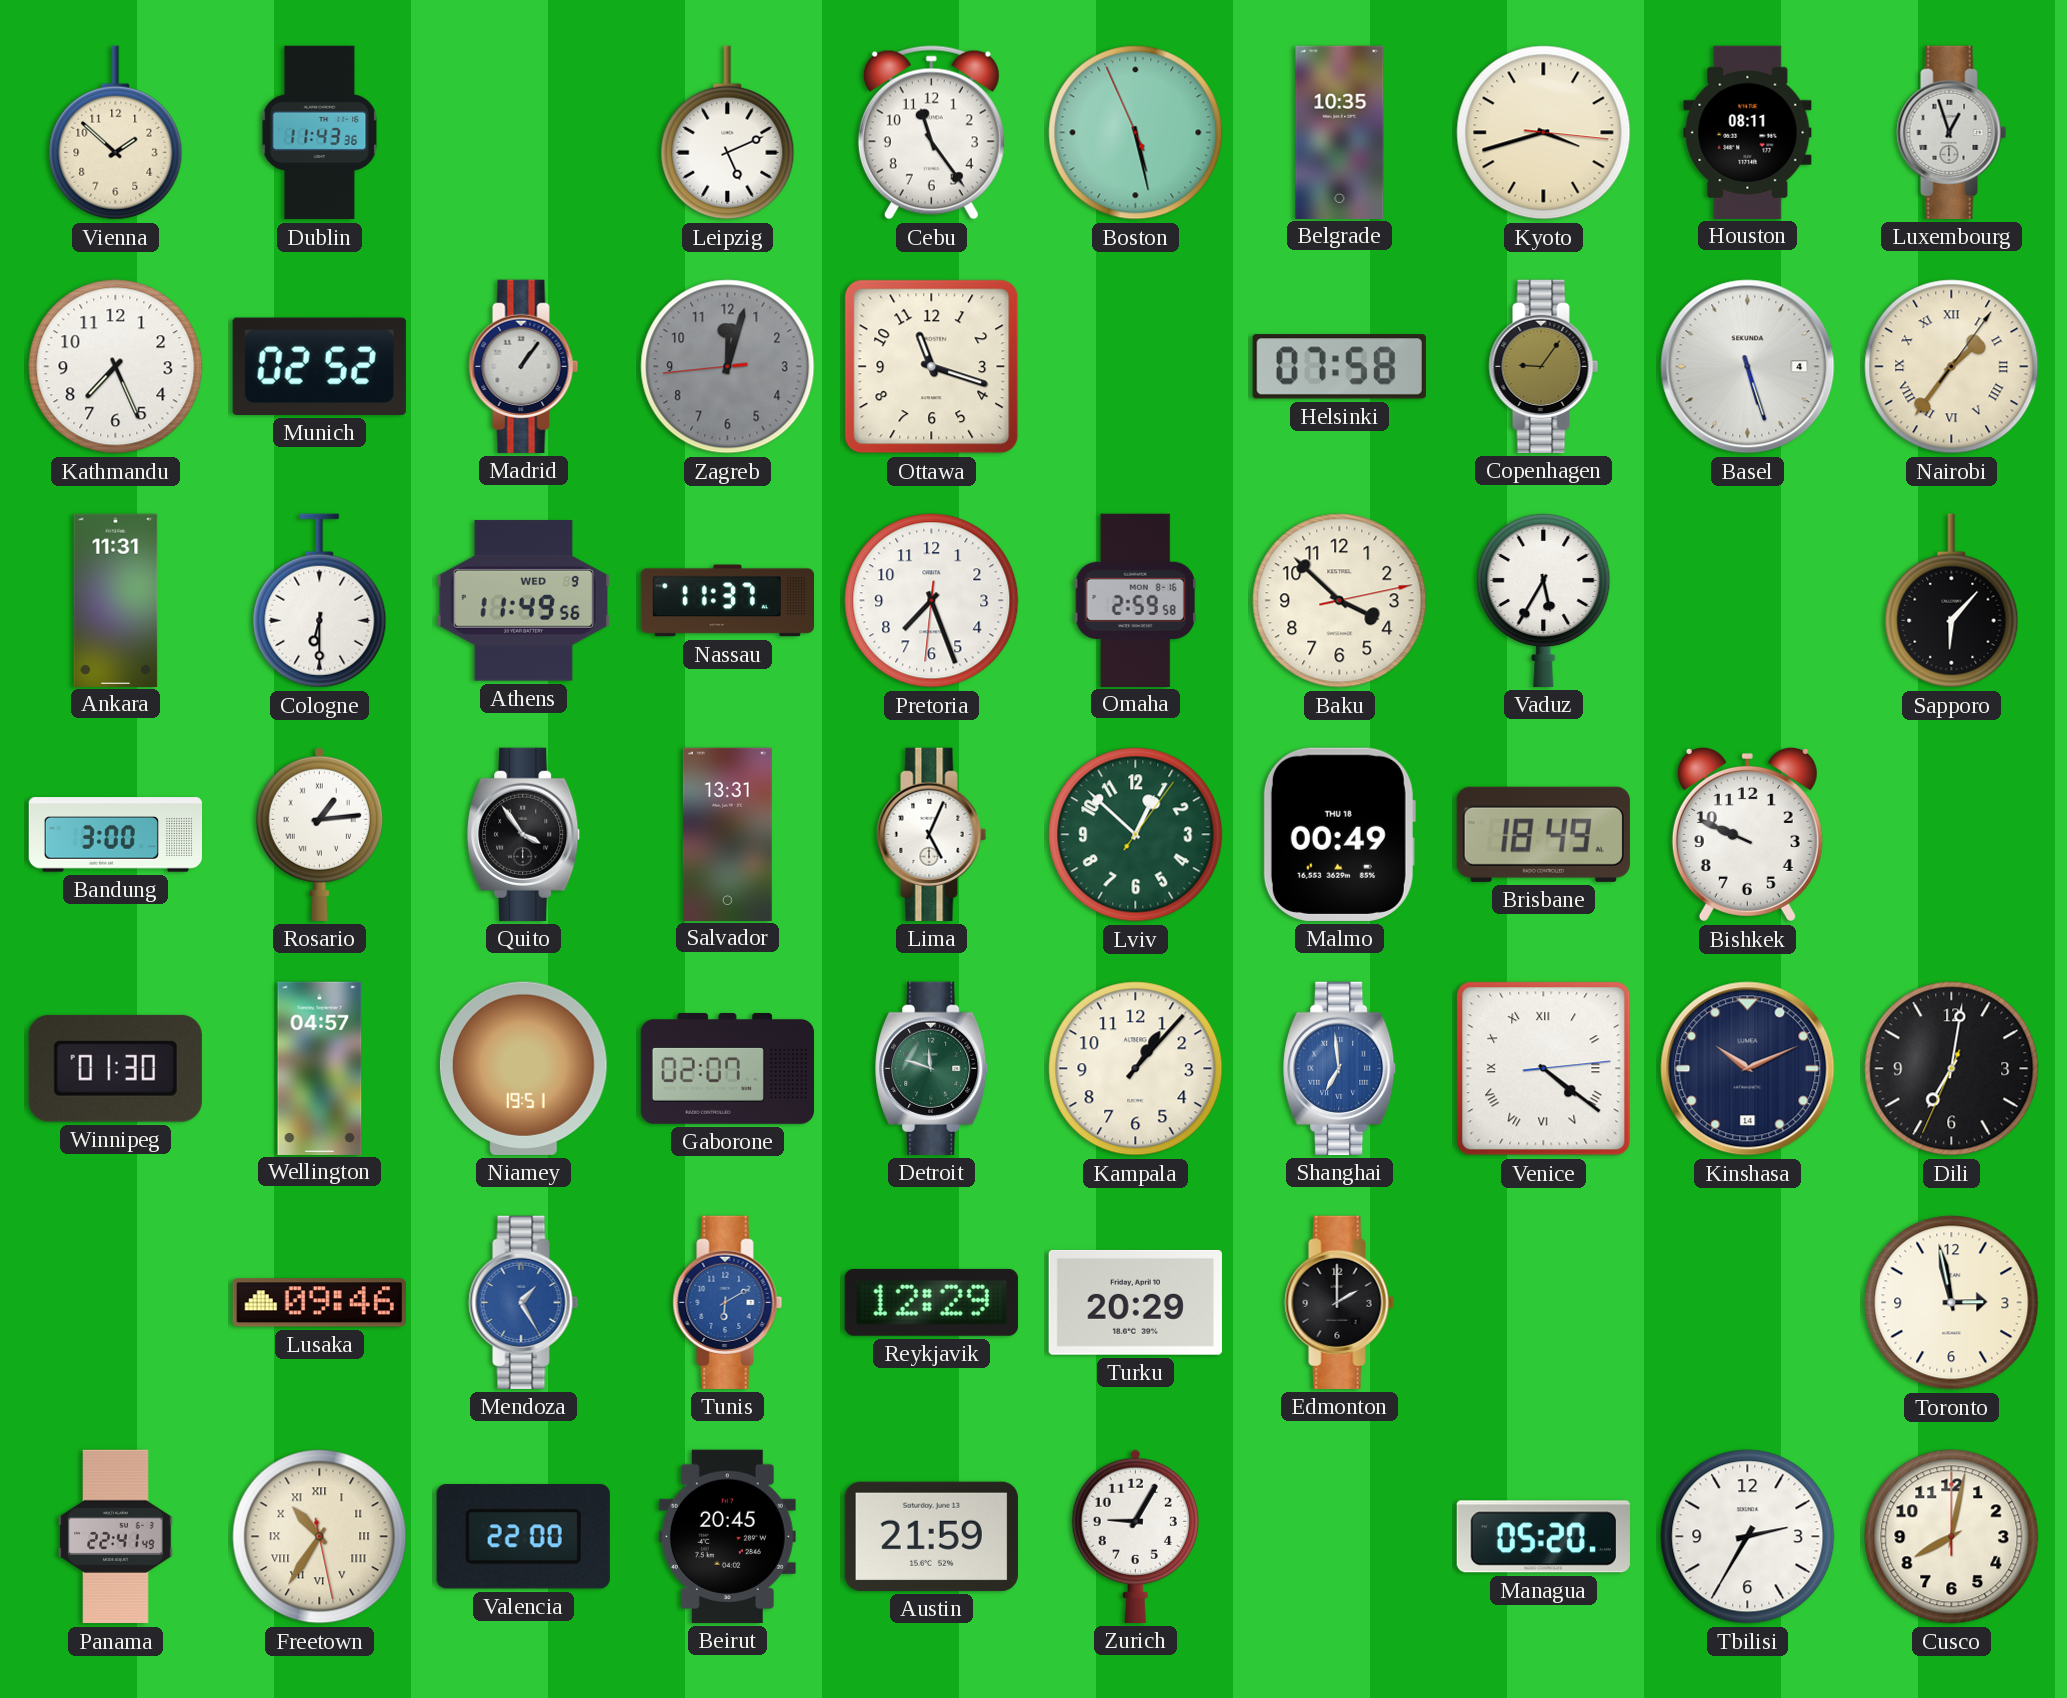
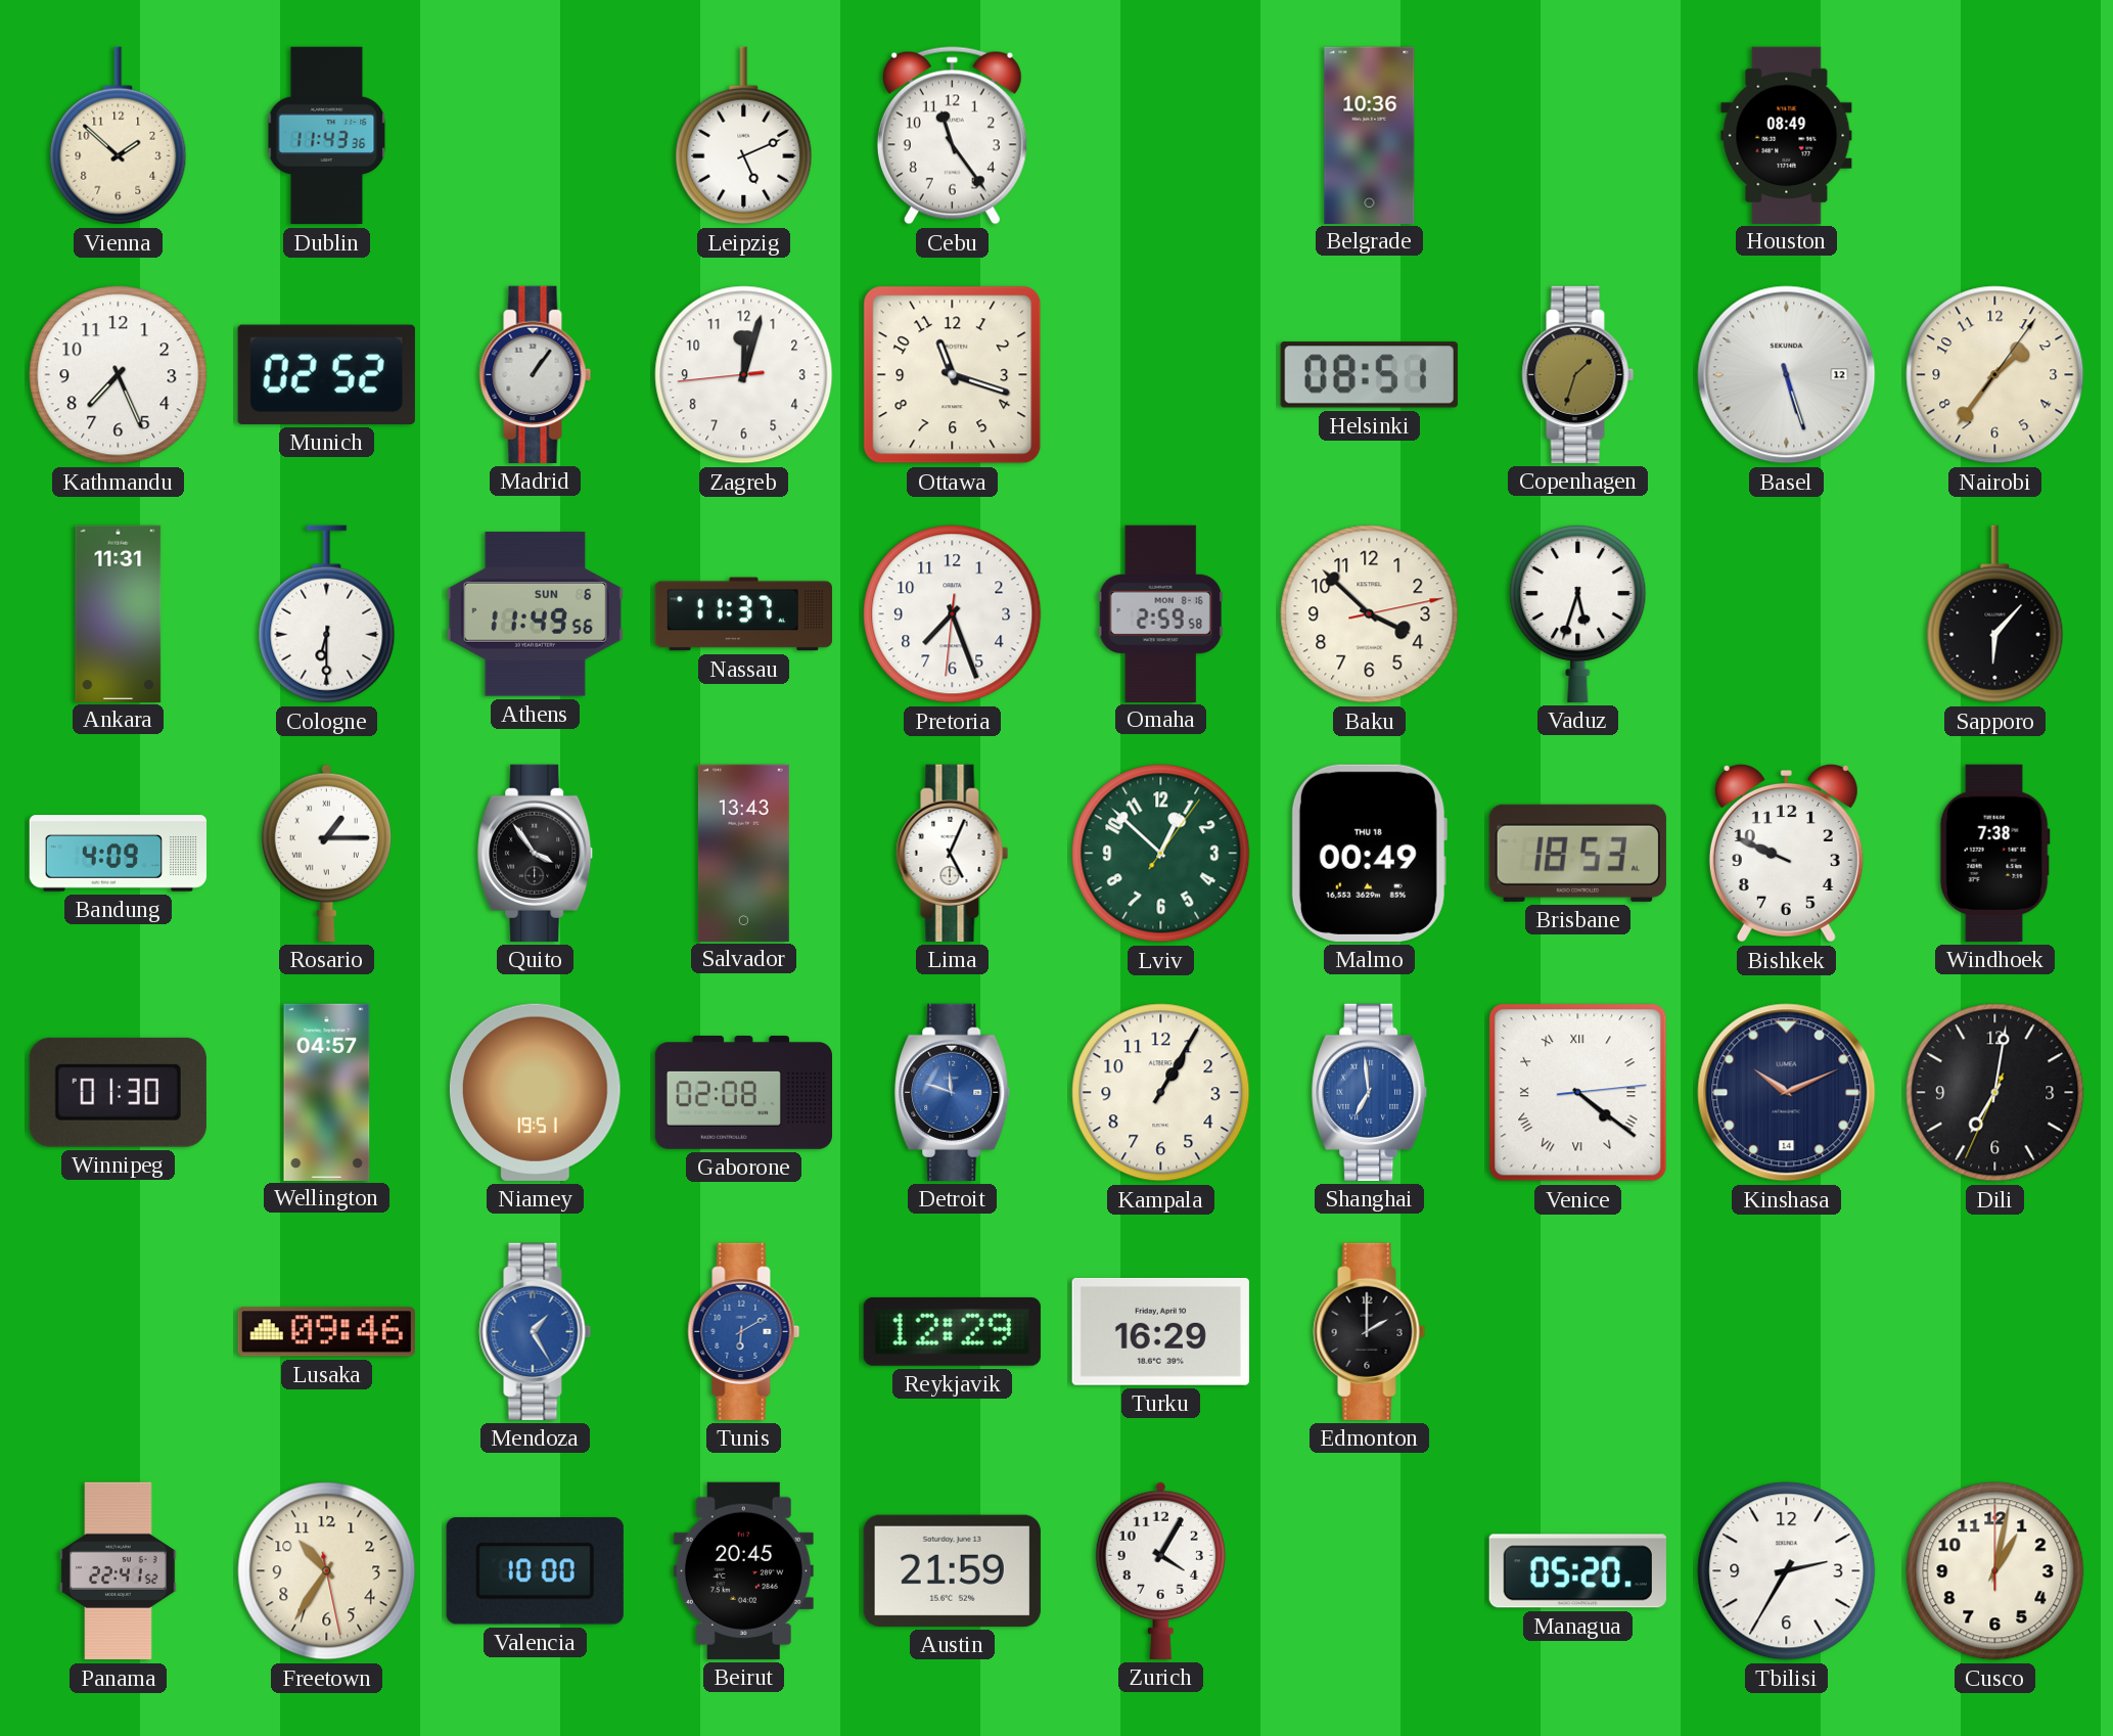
Boston: 5:27 -> none (1136, 133)
Belgrade: 10:35 -> 10:36 (1370, 135)
Kyoto: 3:42 -> none (1544, 133)
Houston: 08:11 -> 08:49 (1787, 135)
Luxembourg: 12:57 -> none (1952, 132)
Zagreb dial: grey -> white (744, 375)
Helsinki: 07:58 -> 08:51 (1369, 375)
Copenhagen: 9:06 -> 1:33 (1578, 374)
Basel date: 4 -> 12 (1787, 375)
Nairobi numerals: Roman -> Arabic (1995, 375)
Athens date: WED 9 -> SUN 6 (535, 614)
Vaduz: 5:35 -> 5:33 (1578, 613)
Bandung: 3:00 -> 4:09 (118, 854)
Rosario: 1:14 -> 1:15 (326, 853)
Salvador: 13:31 -> 13:43 (743, 853)
Brisbane: 18:49 -> 18:53 (1577, 853)
Windhoek: none -> 7:38 (1994, 853)
Gaborone: 02:07 -> 02:08 (744, 1093)
Detroit dial: green -> blue (953, 1092)
Kampala: 1:07 -> 1:05 (1161, 1093)
Turku: 20:29 -> 16:29 (1160, 1331)
Toronto: 2:58 -> none (1952, 1303)
Panama: 22:41:49 -> 22:41:52 (119, 1571)
Freetown numerals: Roman -> Arabic (327, 1571)
Valencia: 22:00 -> 10:00 (535, 1571)
Zurich: 9:05 -> 4:05 (1160, 1570)
Cusco: 8:02 -> 1:02 (1995, 1571)
